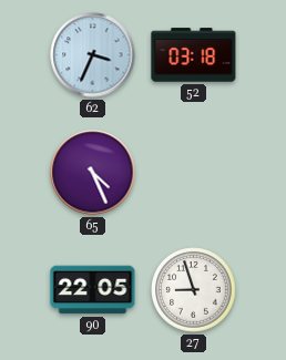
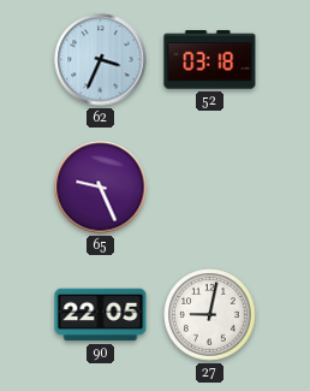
65: 4:26 -> 9:26 (101, 188)
27: 8:57 -> 9:02 (210, 315)
